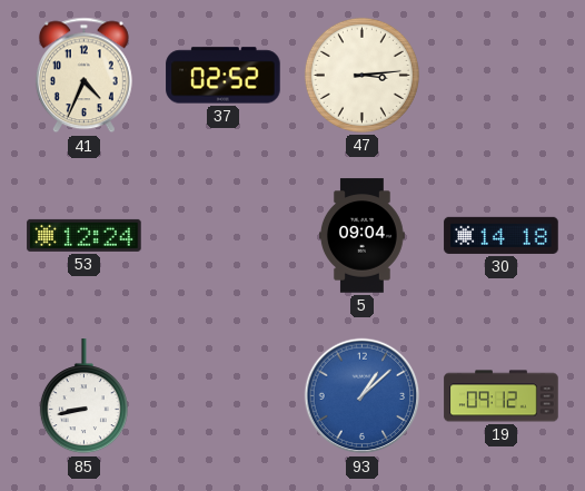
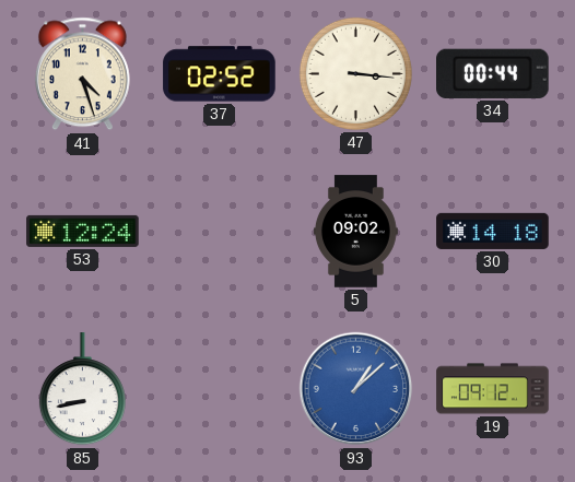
41: 4:34 -> 4:27 (82, 74)
47: 3:14 -> 3:16 (355, 73)
34: none -> 00:44 (493, 73)
5: 09:04 -> 09:02 (355, 232)
